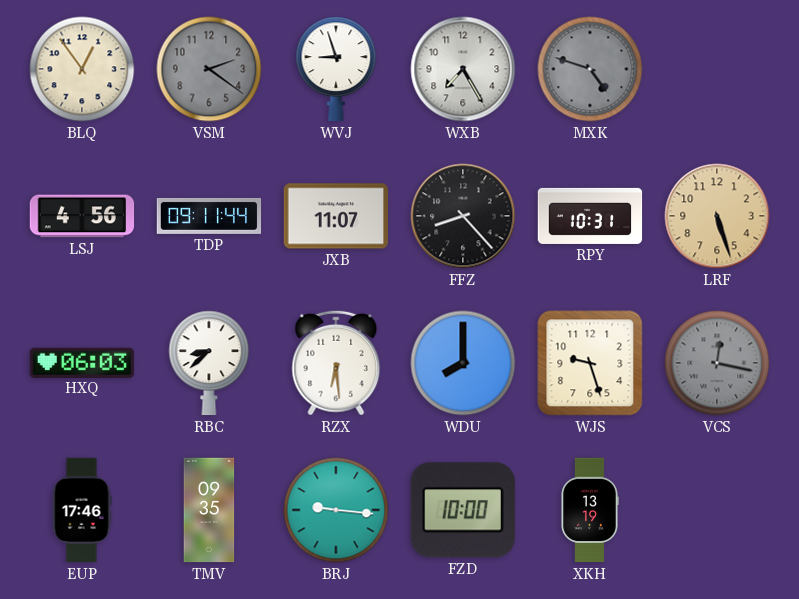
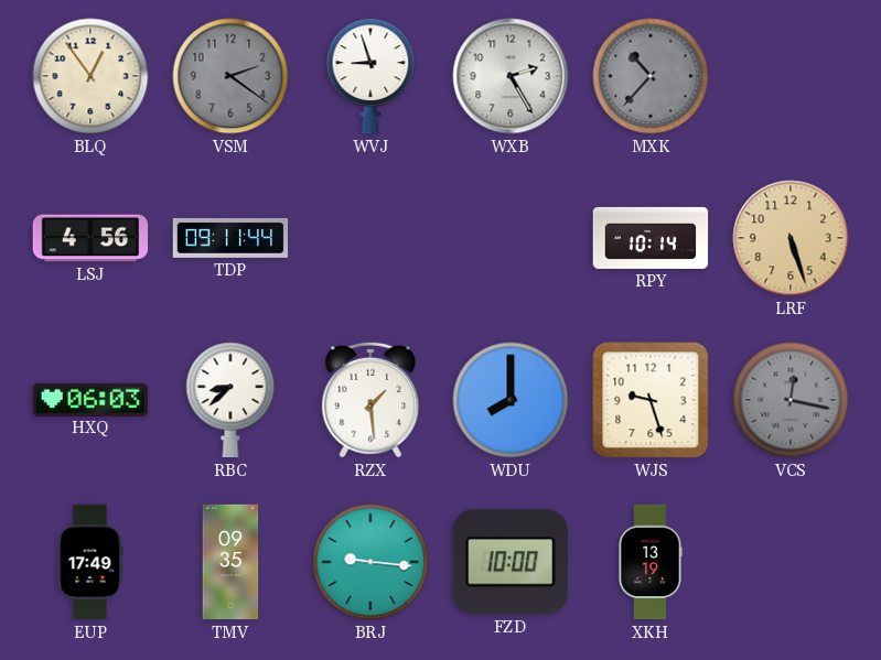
WXB: 7:25 -> 2:25 (511, 76)
MXK: 4:48 -> 10:37 (651, 76)
JXB: 11:07 -> none (335, 216)
FFZ: 8:23 -> none (463, 216)
RPY: 10:31 -> 10:14 (651, 238)
RZX: 6:29 -> 1:29 (370, 400)
EUP: 17:46 -> 17:49 (90, 562)
